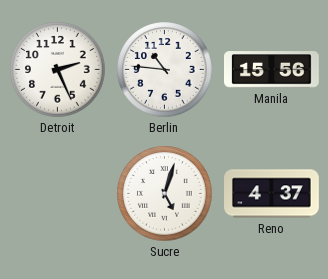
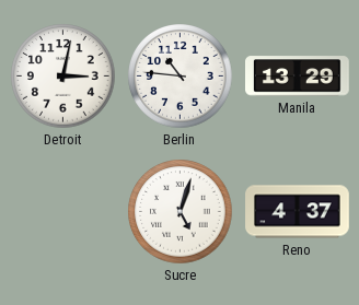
Detroit: 2:26 -> 3:02 (63, 77)
Manila: 15:56 -> 13:29 (298, 77)
